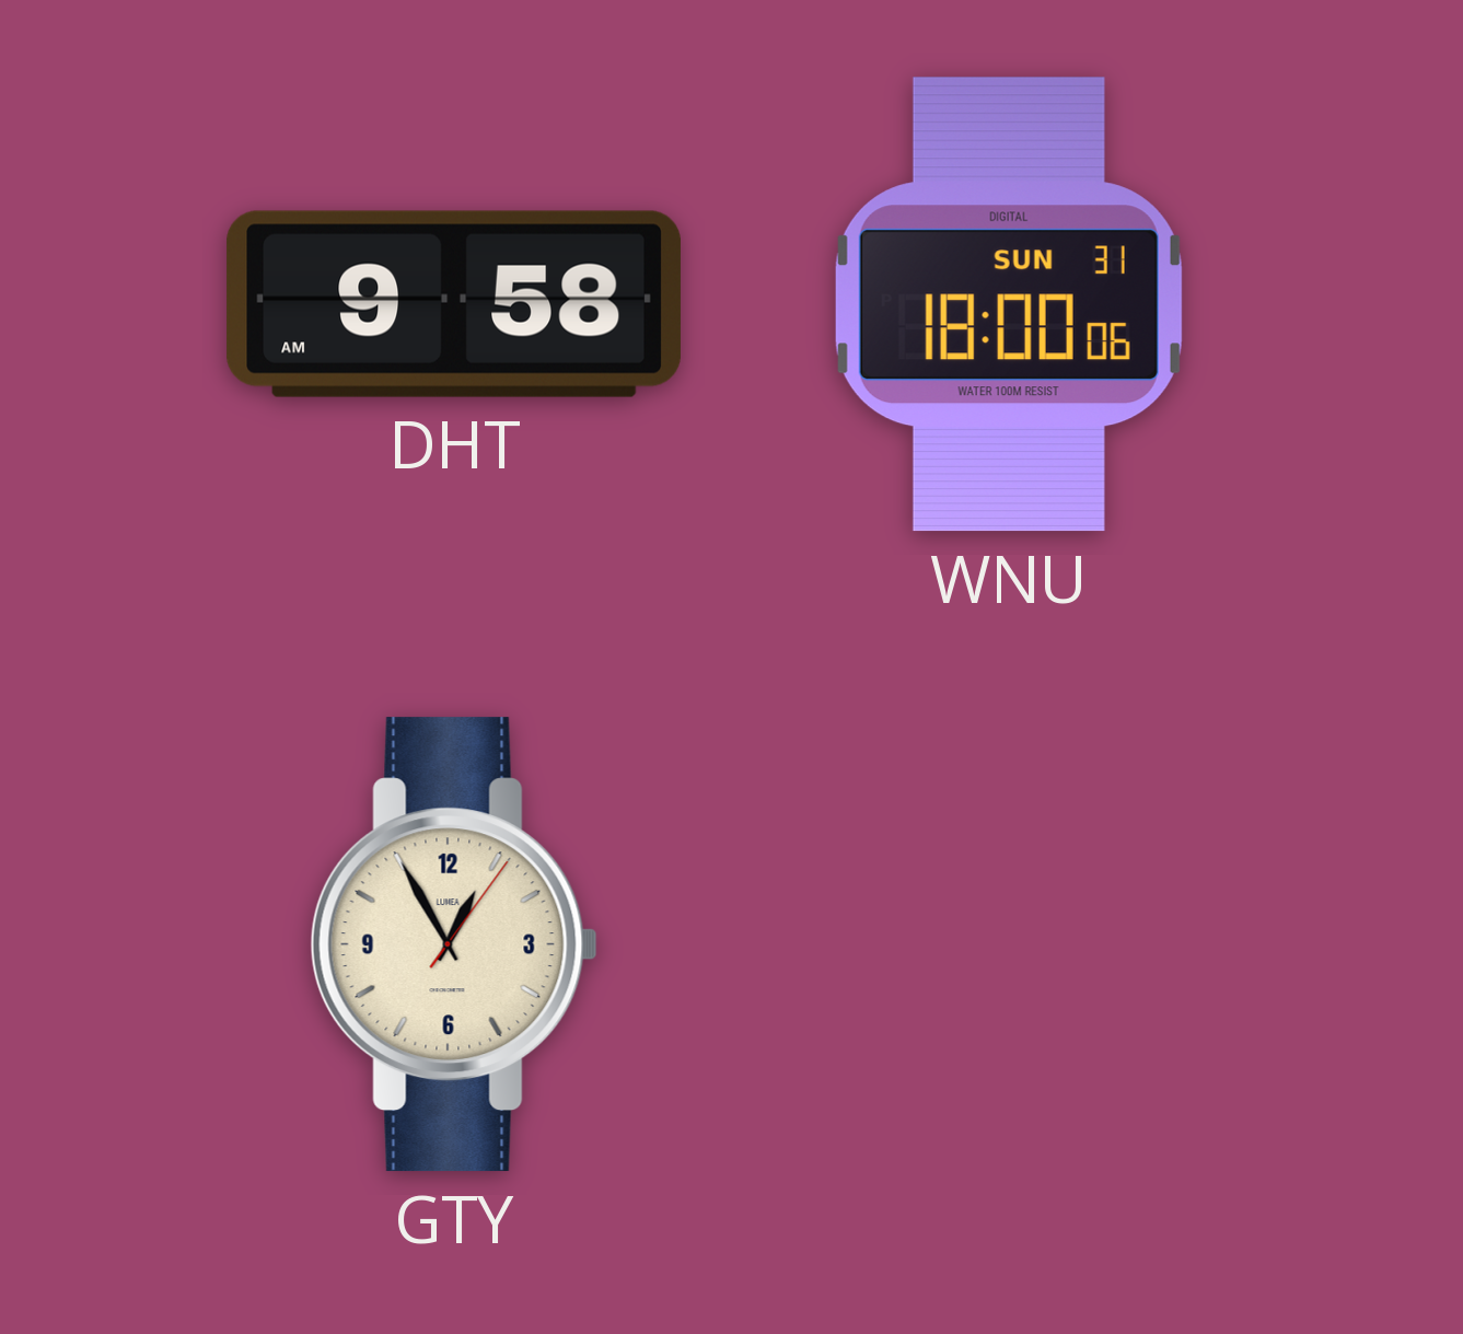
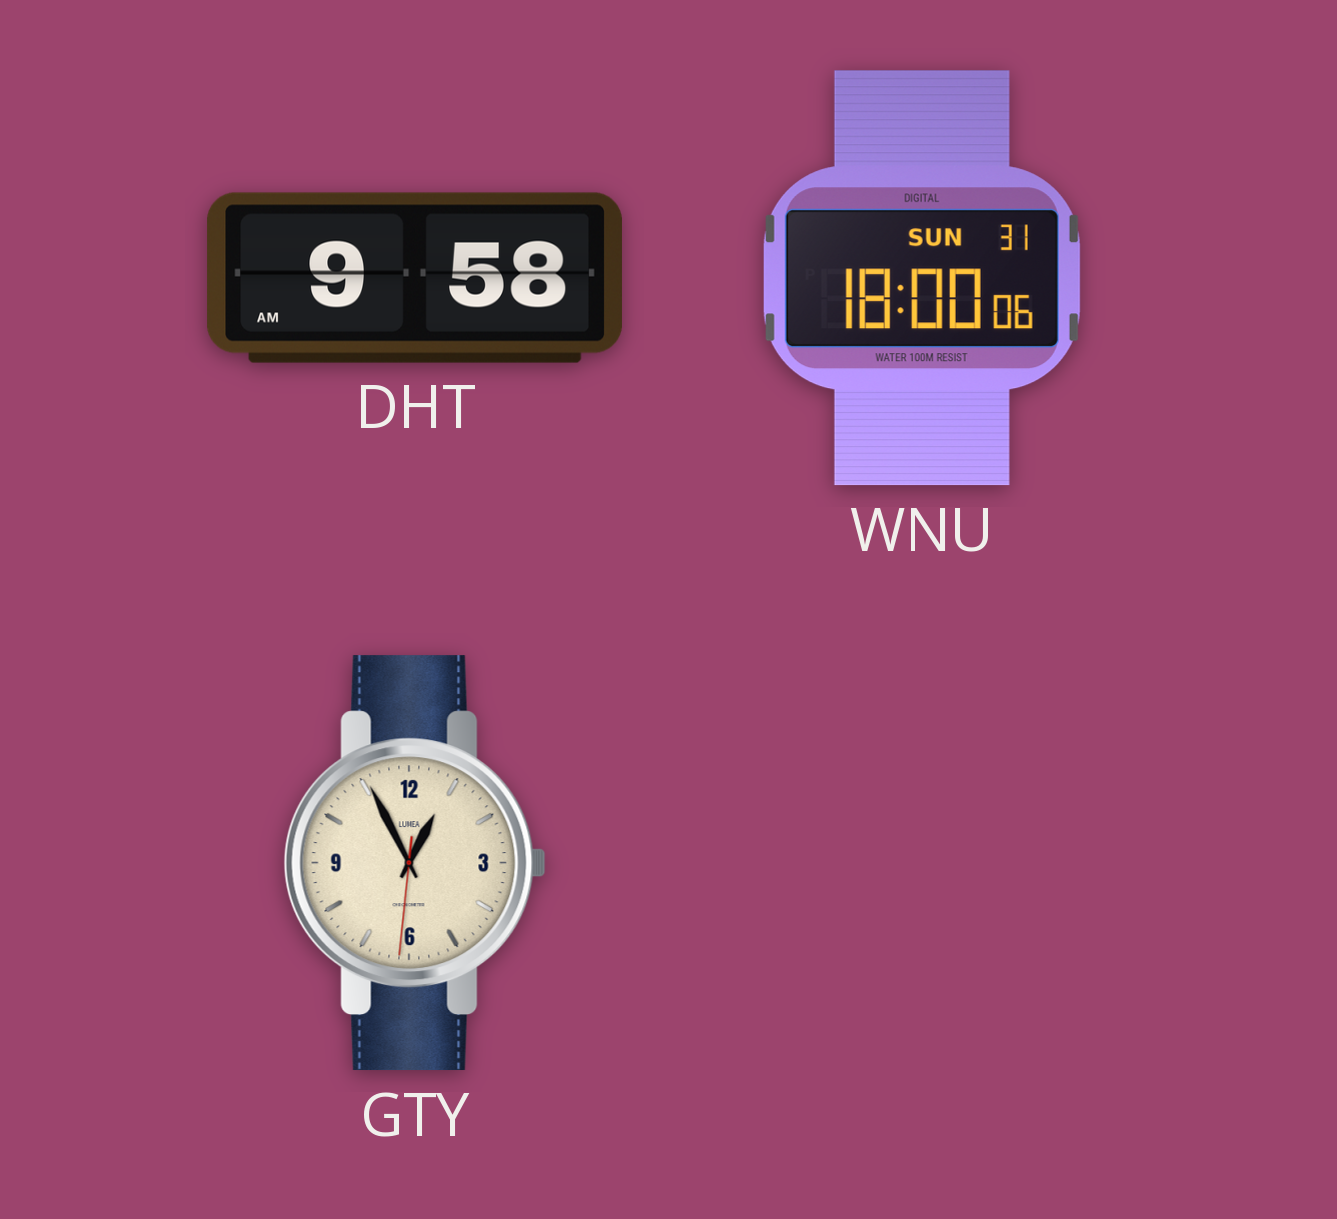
GTY: 12:55:06 -> 12:55:31 (415, 863)
